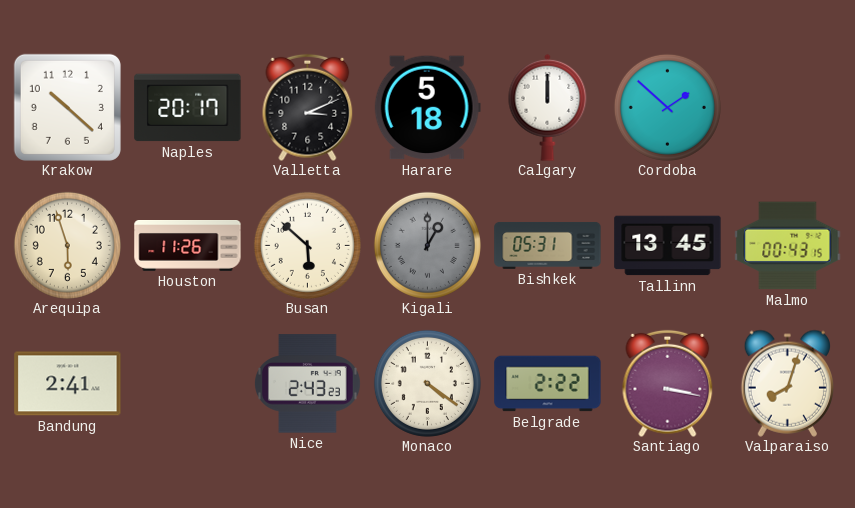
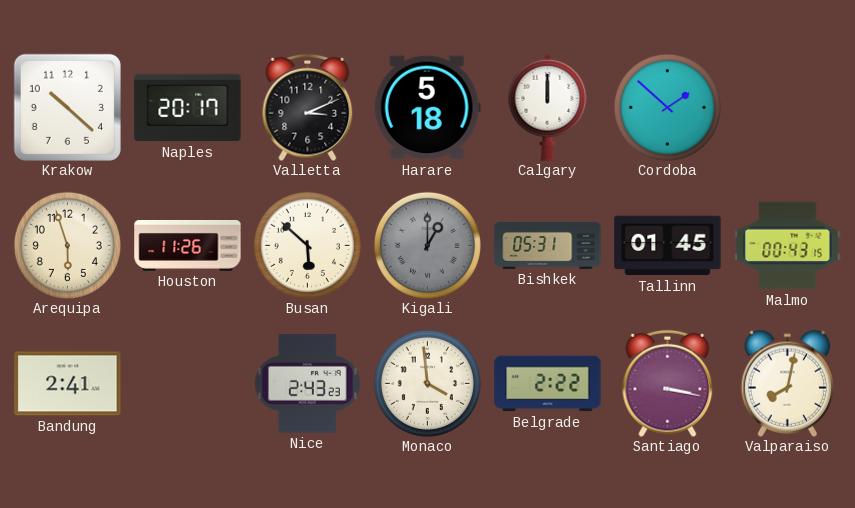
Tallinn: 13:45 -> 01:45 (668, 246)
Monaco: 4:21 -> 3:59 (427, 383)
Valparaiso: 8:03 -> 8:02 (787, 383)
